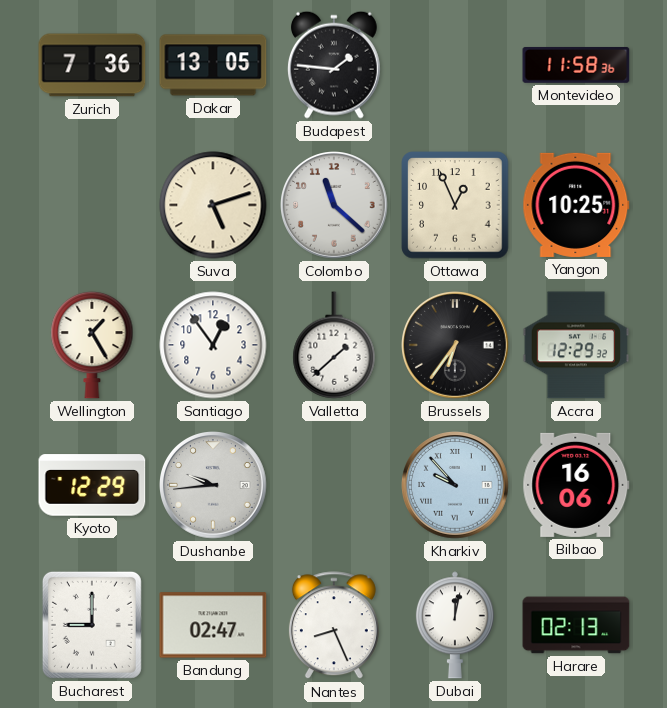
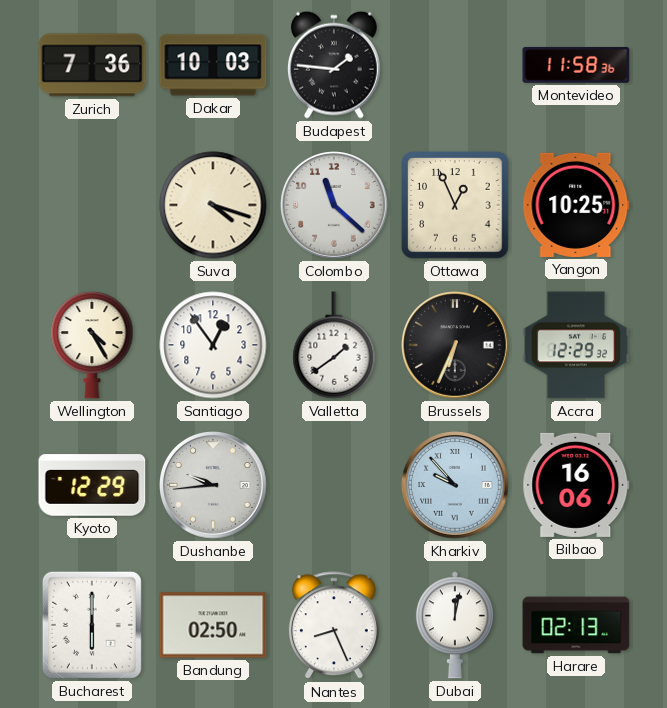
Dakar: 13:05 -> 10:03 (213, 65)
Suva: 5:12 -> 4:18 (213, 205)
Wellington: 1:25 -> 4:25 (92, 345)
Valletta: 1:38 -> 1:39 (334, 345)
Brussels: 6:36 -> 6:34 (455, 345)
Bucharest: 9:00 -> 6:00 (92, 625)
Bandung: 02:47 -> 02:50 (213, 625)
